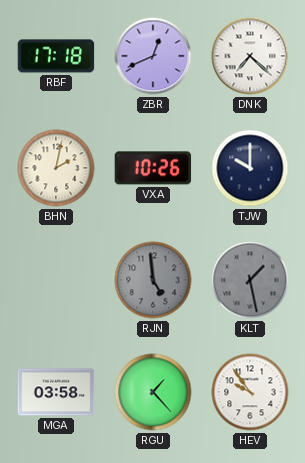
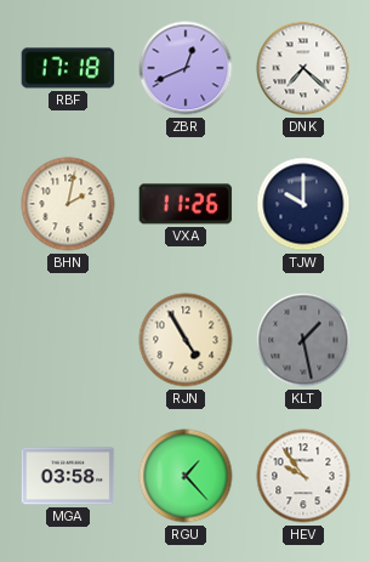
VXA: 10:26 -> 11:26 (186, 204)
RJN: 4:59 -> 4:55 (186, 340)
RJN dial: grey -> cream (186, 340)
